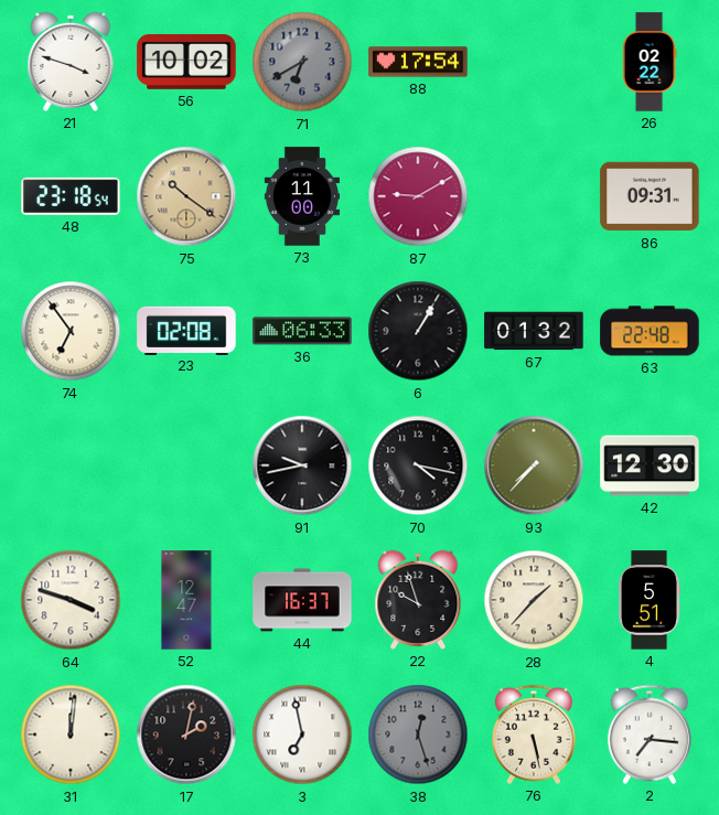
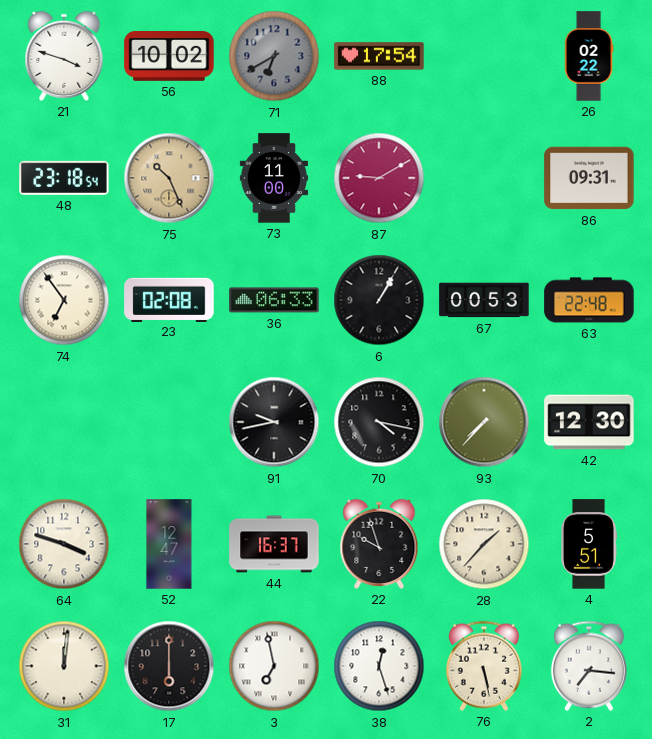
75: 10:21 -> 10:26 (169, 178)
67: 01:32 -> 00:53 (484, 300)
17: 2:02 -> 6:00 (169, 666)
38 dial: grey -> white (379, 666)
